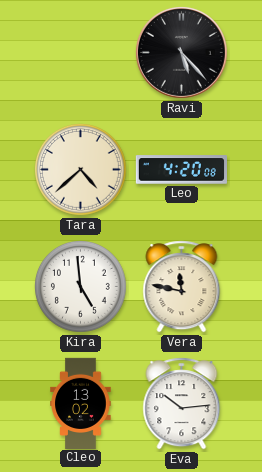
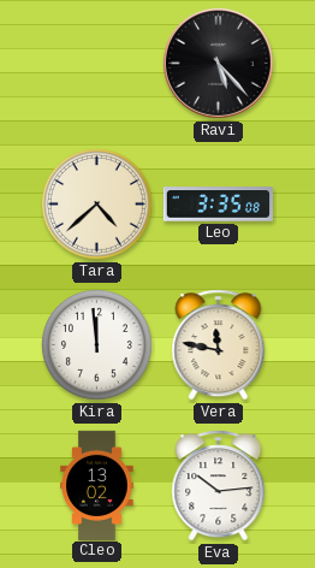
Leo: 4:20 -> 3:35 (218, 205)
Kira: 4:59 -> 11:59 (97, 345)
